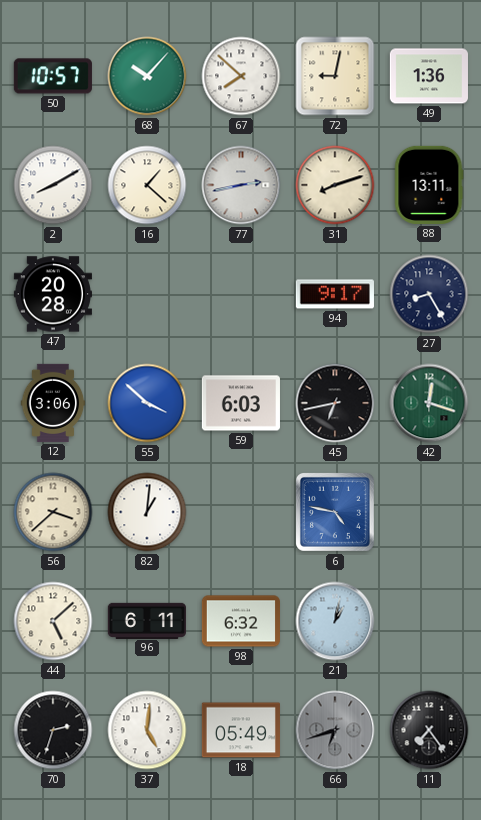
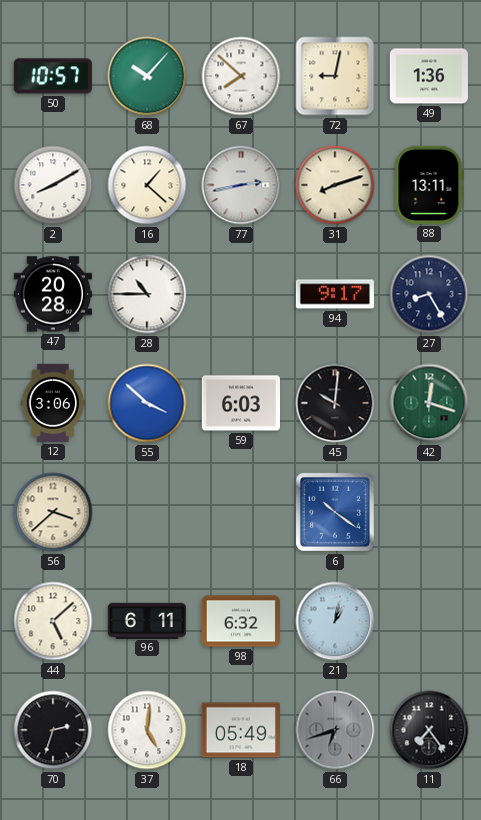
28: none -> 10:45 (147, 294)
45: 6:43 -> 10:01 (335, 403)
82: 1:01 -> none (147, 512)
6: 4:47 -> 10:21 (335, 512)
